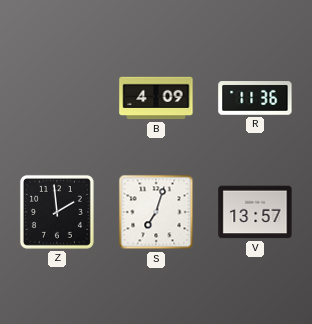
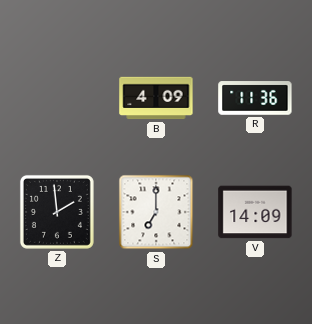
S: 7:03 -> 7:00 (156, 212)
V: 13:57 -> 14:09 (255, 212)
